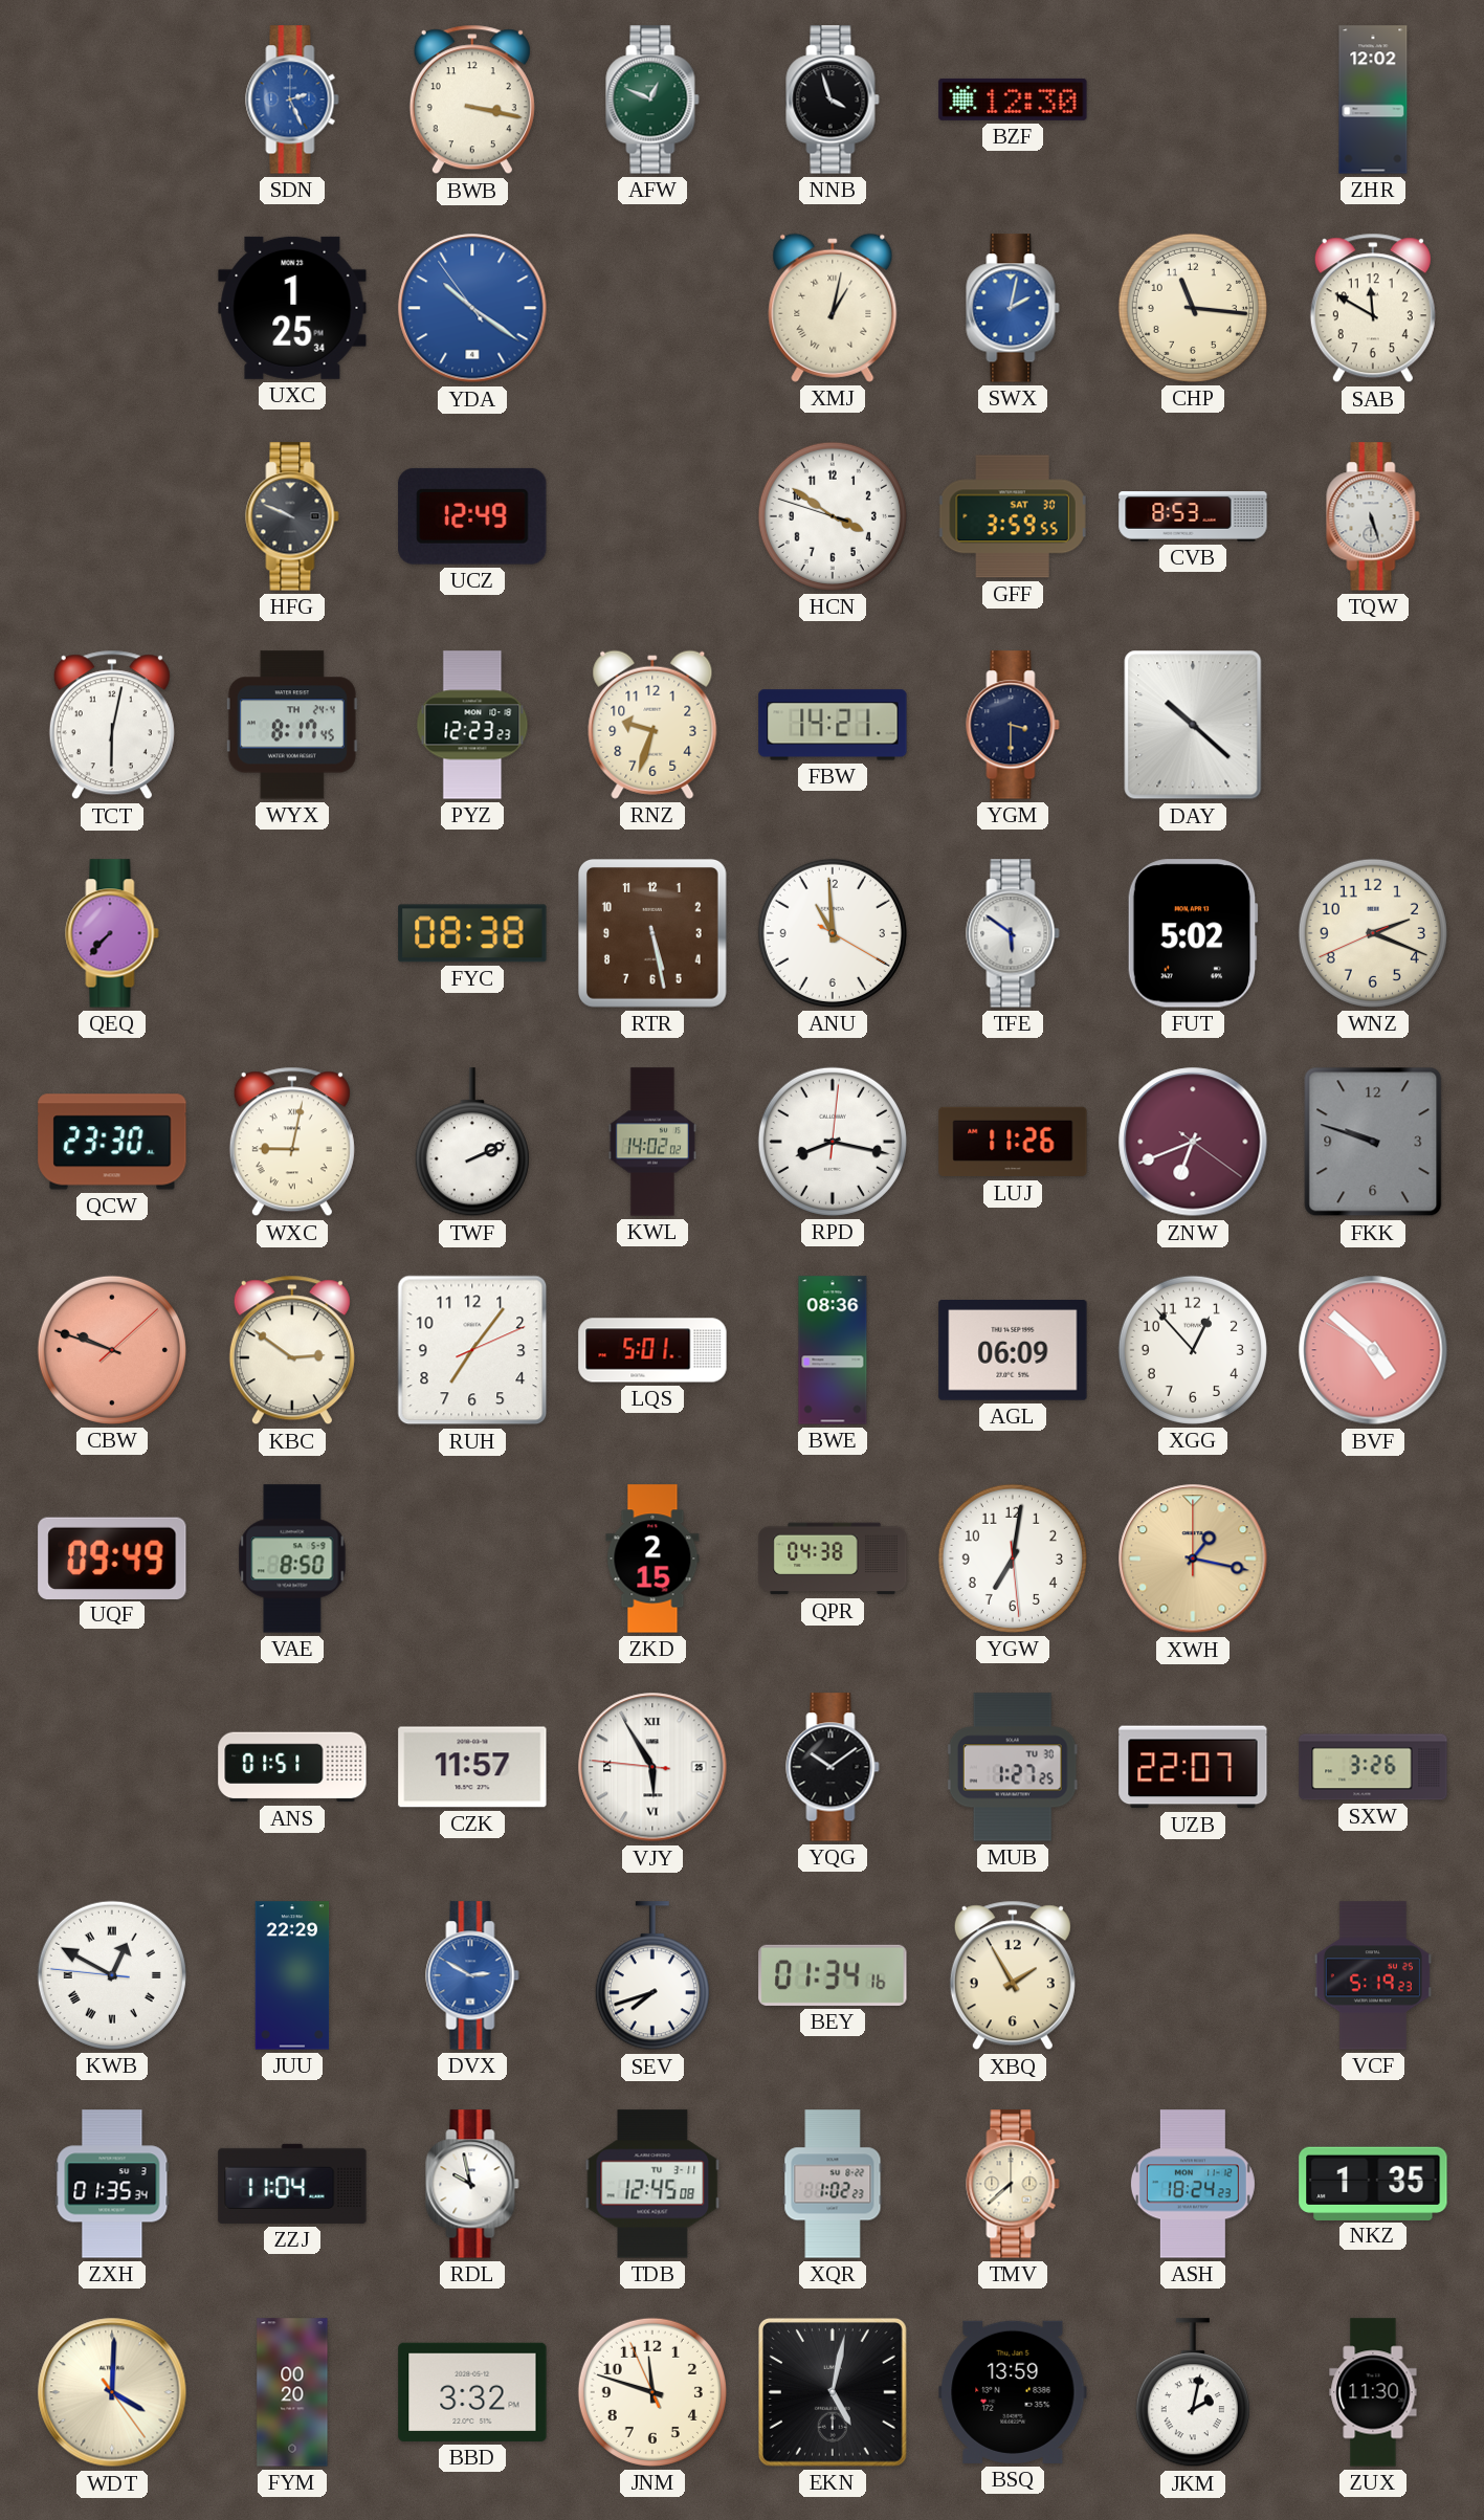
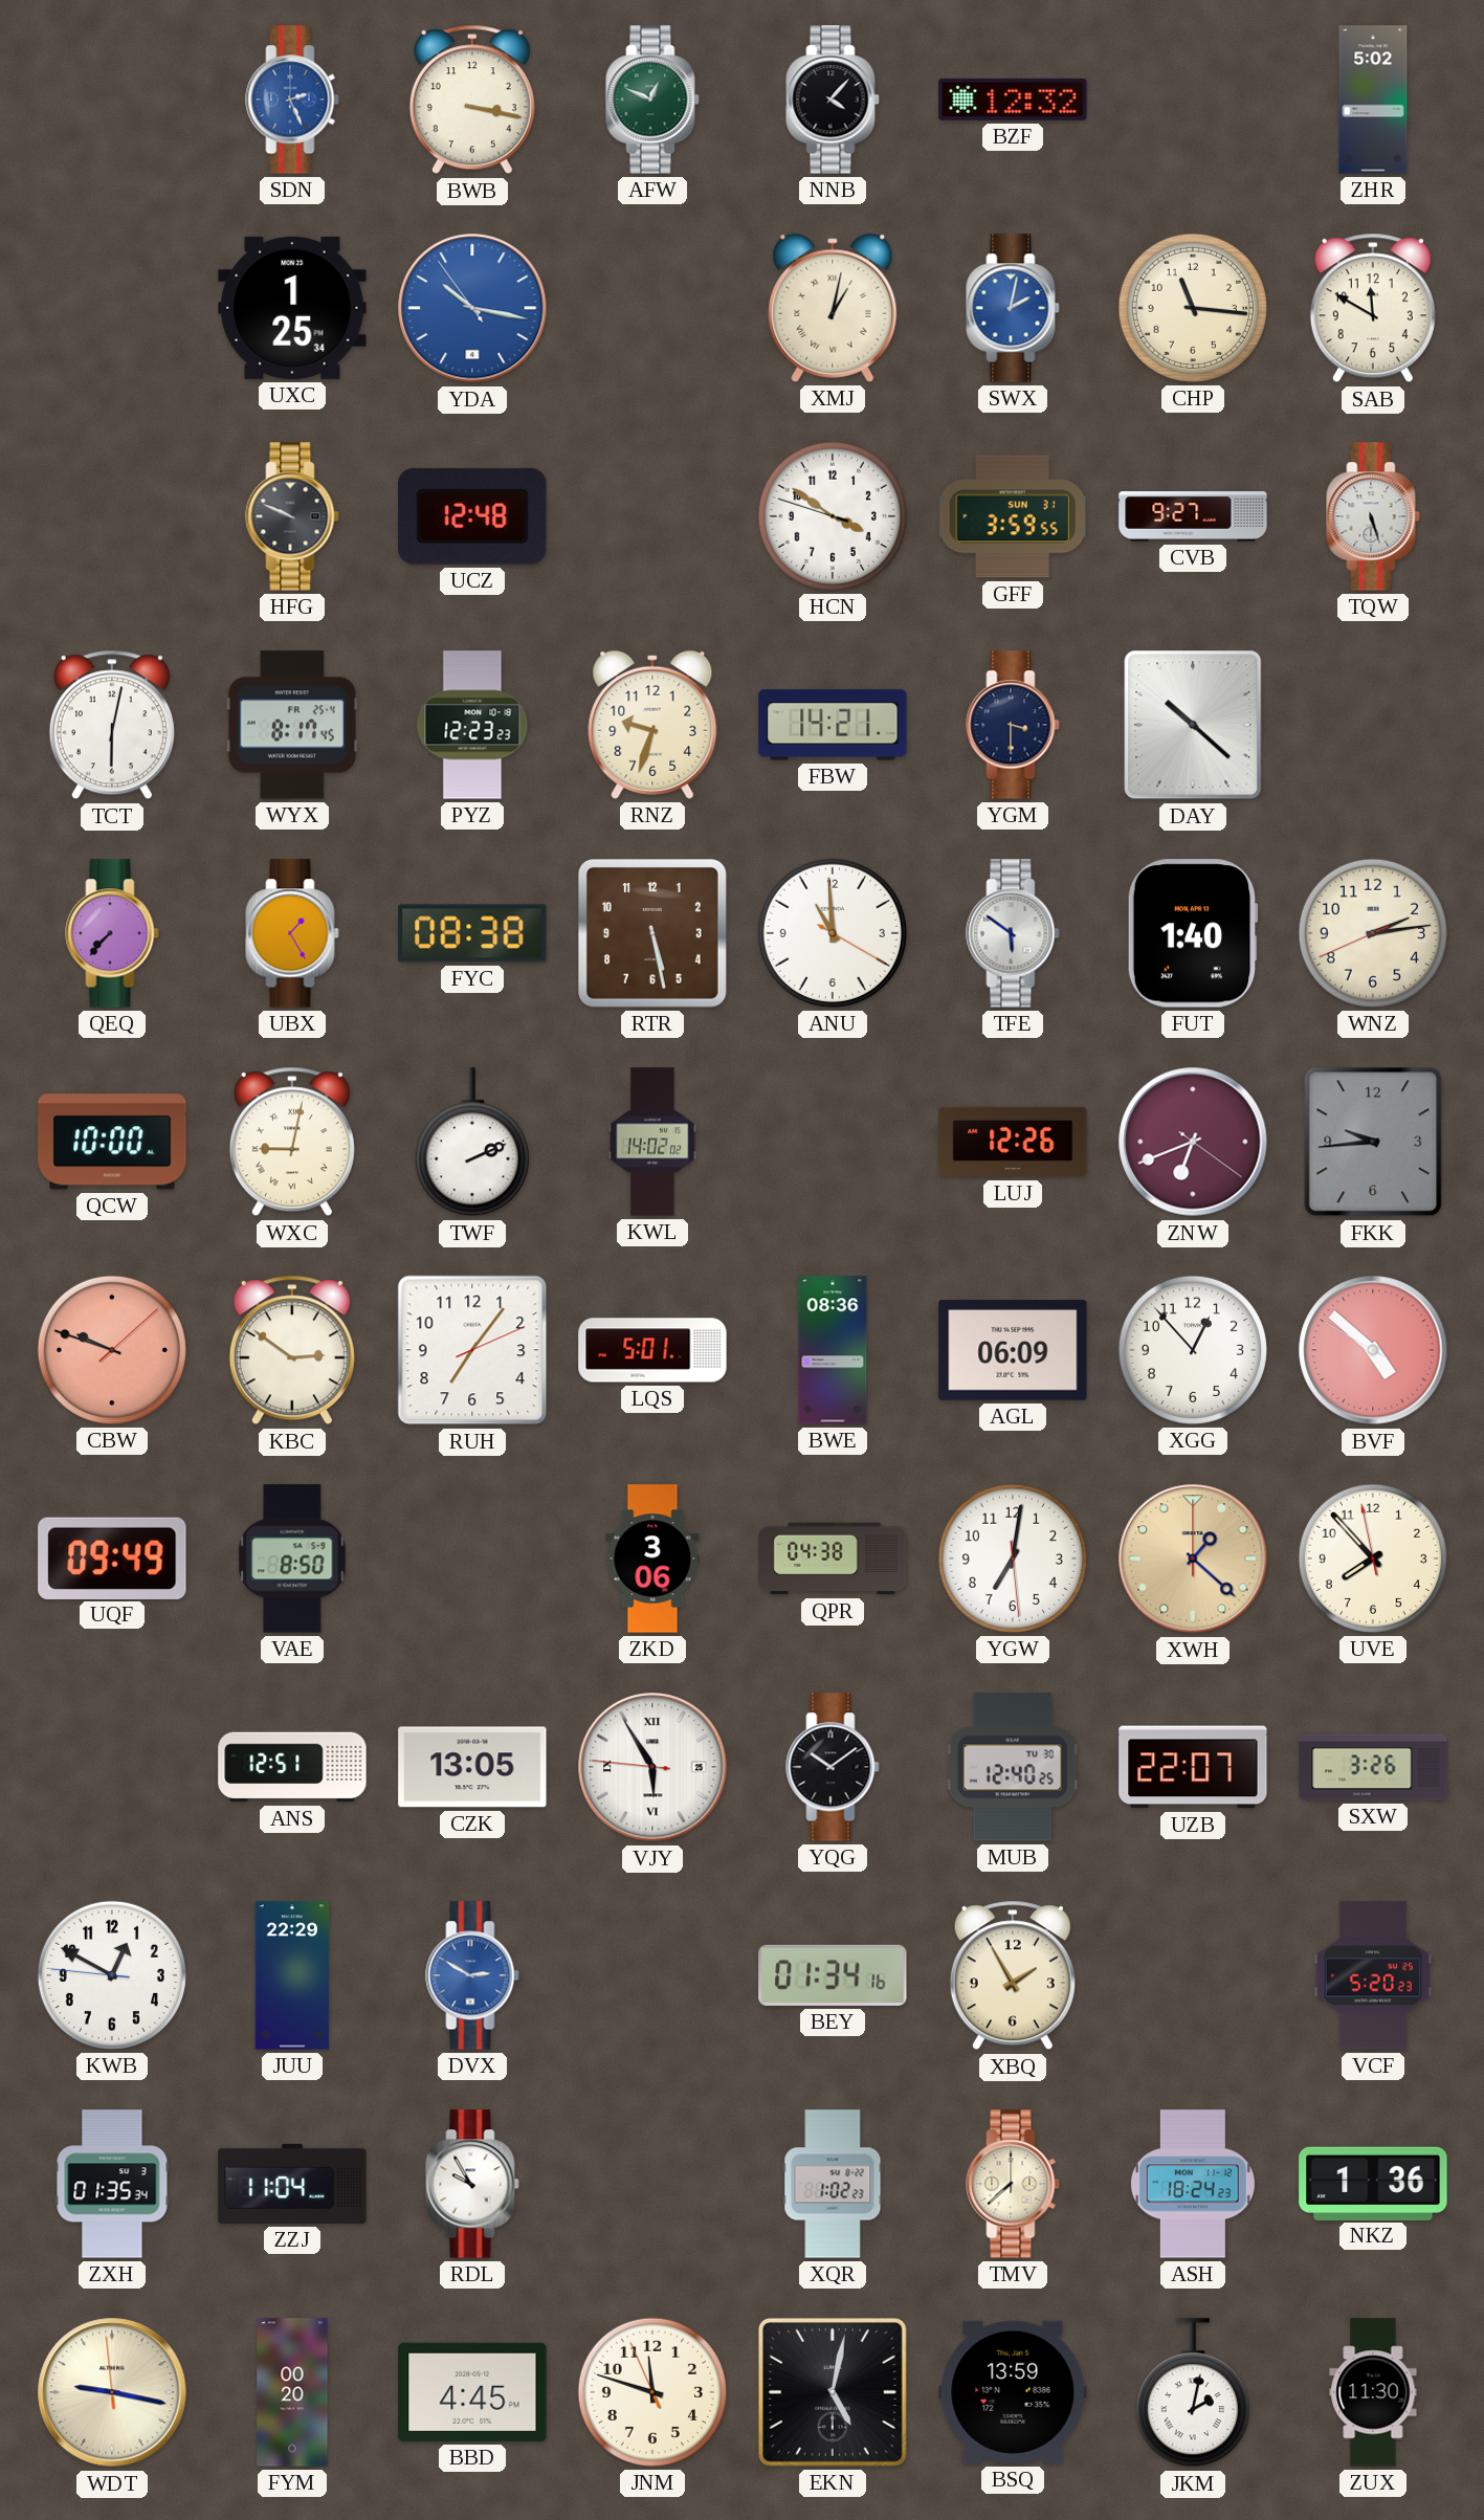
NNB: 3:57 -> 4:07 (833, 100)
BZF: 12:30 -> 12:32 (1013, 100)
ZHR: 12:02 -> 5:02 (1373, 100)
YDA: 10:20 -> 10:16 (472, 308)
UCZ: 12:49 -> 12:48 (472, 516)
GFF date: SAT 30 -> SUN 31 (1013, 516)
CVB: 8:53 -> 9:27 (1193, 516)
WYX date: TH 24-4 -> FR 25-4 (292, 725)
UBX: none -> 1:25 (292, 933)
FUT: 5:02 -> 1:40 (1193, 933)
WNZ: 2:18 -> 2:13 (1373, 933)
QCW: 23:30 -> 10:00 (112, 1142)
RPD: 8:17 -> none (833, 1142)
LUJ: 11:26 -> 12:26 (1013, 1142)
FKK: 9:48 -> 9:44 (1373, 1142)
ZKD: 2:15 -> 3:06 (652, 1559)
XWH: 1:17 -> 1:22 (1193, 1559)
UVE: none -> 7:52 (1373, 1559)
ANS: 01:51 -> 12:51 (292, 1767)
CZK: 11:57 -> 13:05 (472, 1767)
MUB: 1:27 -> 12:40 (1013, 1767)
KWB numerals: Roman -> Arabic (112, 1975)
SEV: 7:42 -> none (652, 1976)
VCF: 5:19 -> 5:20 (1373, 1975)
RDL: 9:58 -> 9:55 (472, 2184)
TDB: 12:45 -> none (652, 2184)
NKZ: 1:35 -> 1:36 (1373, 2183)
WDT: 4:00 -> 9:16 (112, 2392)
BBD: 3:32 -> 4:45 (472, 2392)
